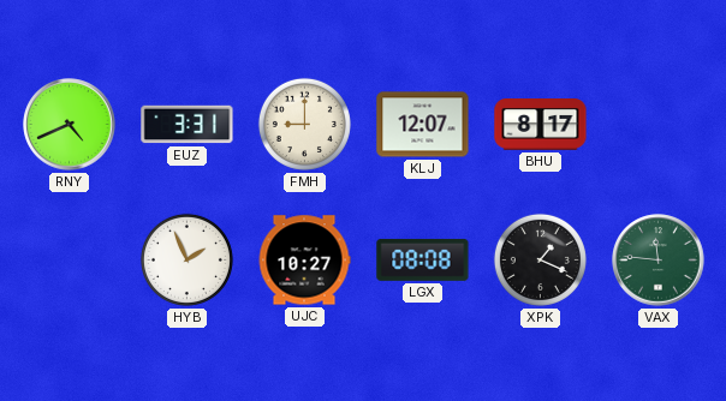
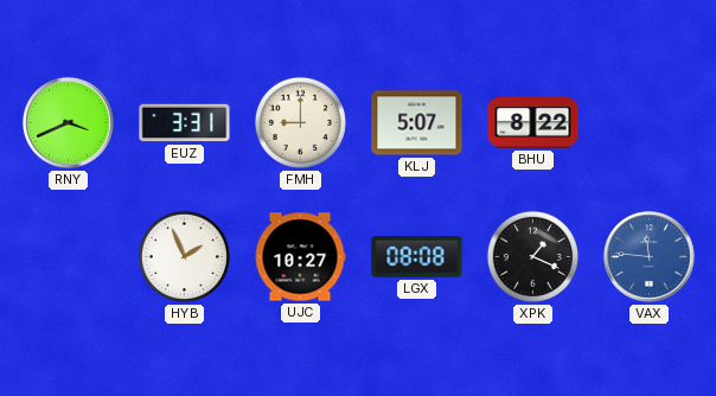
RNY: 4:41 -> 3:41 (69, 123)
KLJ: 12:07 -> 5:07 (417, 123)
BHU: 8:17 -> 8:22 (533, 123)
VAX dial: green -> blue (650, 257)
